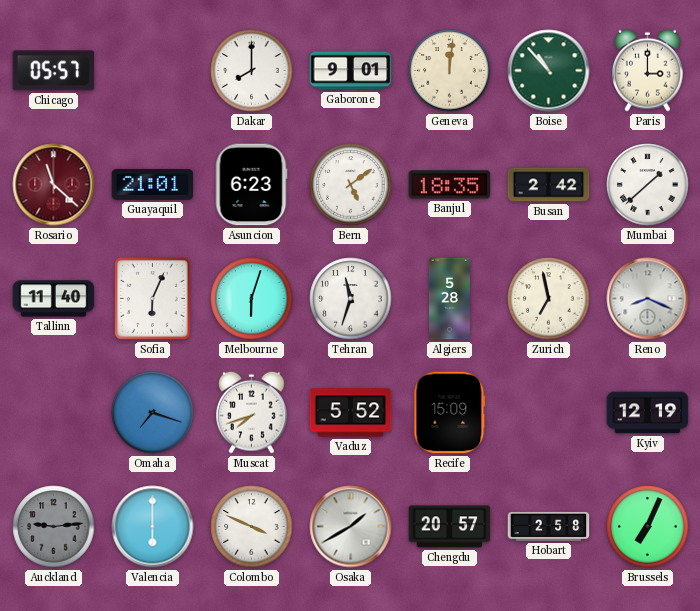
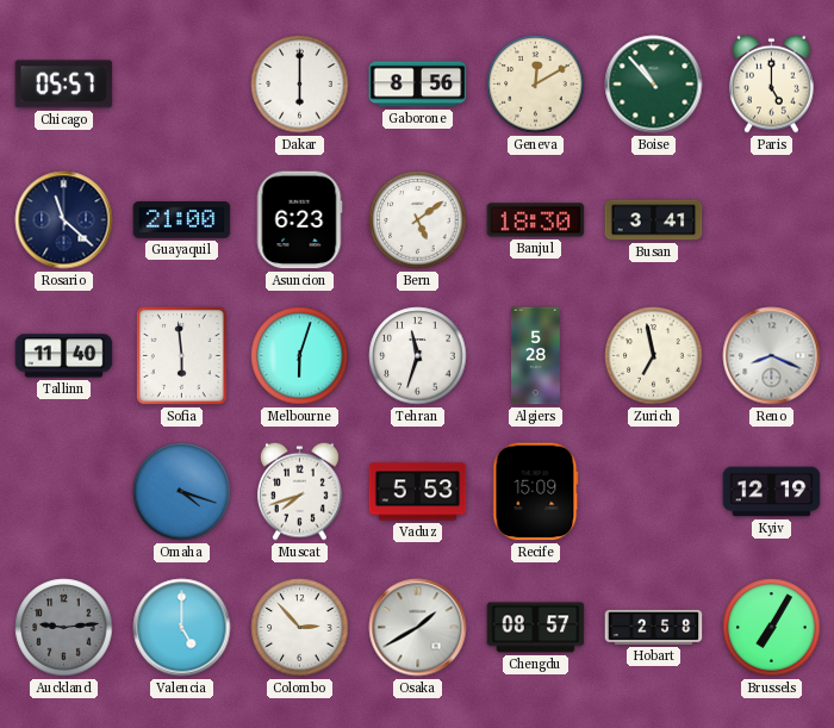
Dakar: 8:00 -> 6:00 (300, 85)
Gaborone: 9:01 -> 8:56 (418, 85)
Geneva: 12:01 -> 12:10 (536, 85)
Paris: 3:00 -> 5:00 (772, 83)
Rosario dial: burgundy -> navy (64, 220)
Guayaquil: 21:01 -> 21:00 (182, 219)
Banjul: 18:35 -> 18:30 (536, 220)
Busan: 2:42 -> 3:41 (654, 220)
Mumbai: 1:38 -> none (648, 185)
Sofia: 6:04 -> 5:59 (182, 356)
Omaha: 7:18 -> 4:18 (182, 492)
Vaduz: 5:52 -> 5:53 (418, 492)
Valencia: 6:00 -> 5:00 (182, 628)
Colombo: 3:49 -> 2:53 (300, 628)
Chengdu: 20:57 -> 08:57 (536, 628)
Brussels: 7:04 -> 7:05 (772, 628)
